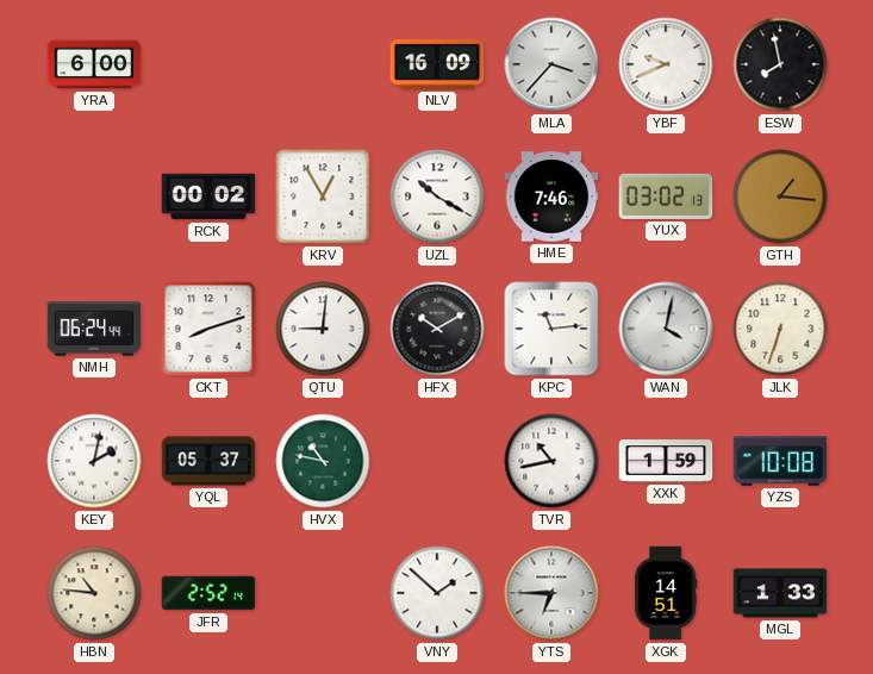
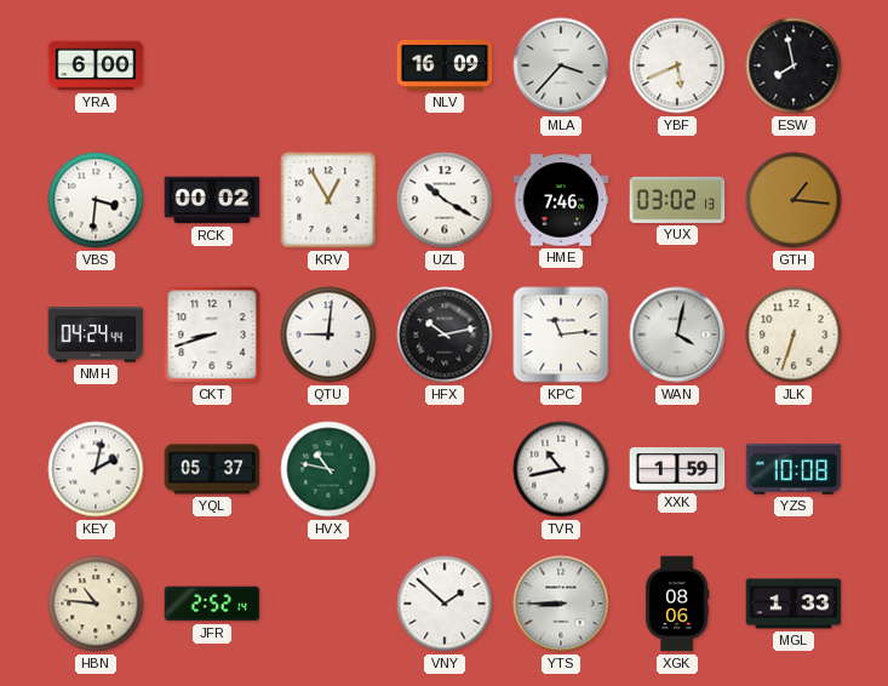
YBF: 9:41 -> 5:41 (677, 65)
VBS: none -> 3:31 (96, 200)
NMH: 06:24 -> 04:24 (96, 335)
CKT: 8:12 -> 8:42 (212, 335)
HFX: 10:10 -> 10:13 (445, 335)
YTS: 6:45 -> 8:45 (561, 604)
XGK: 14:51 -> 08:06 (677, 604)
